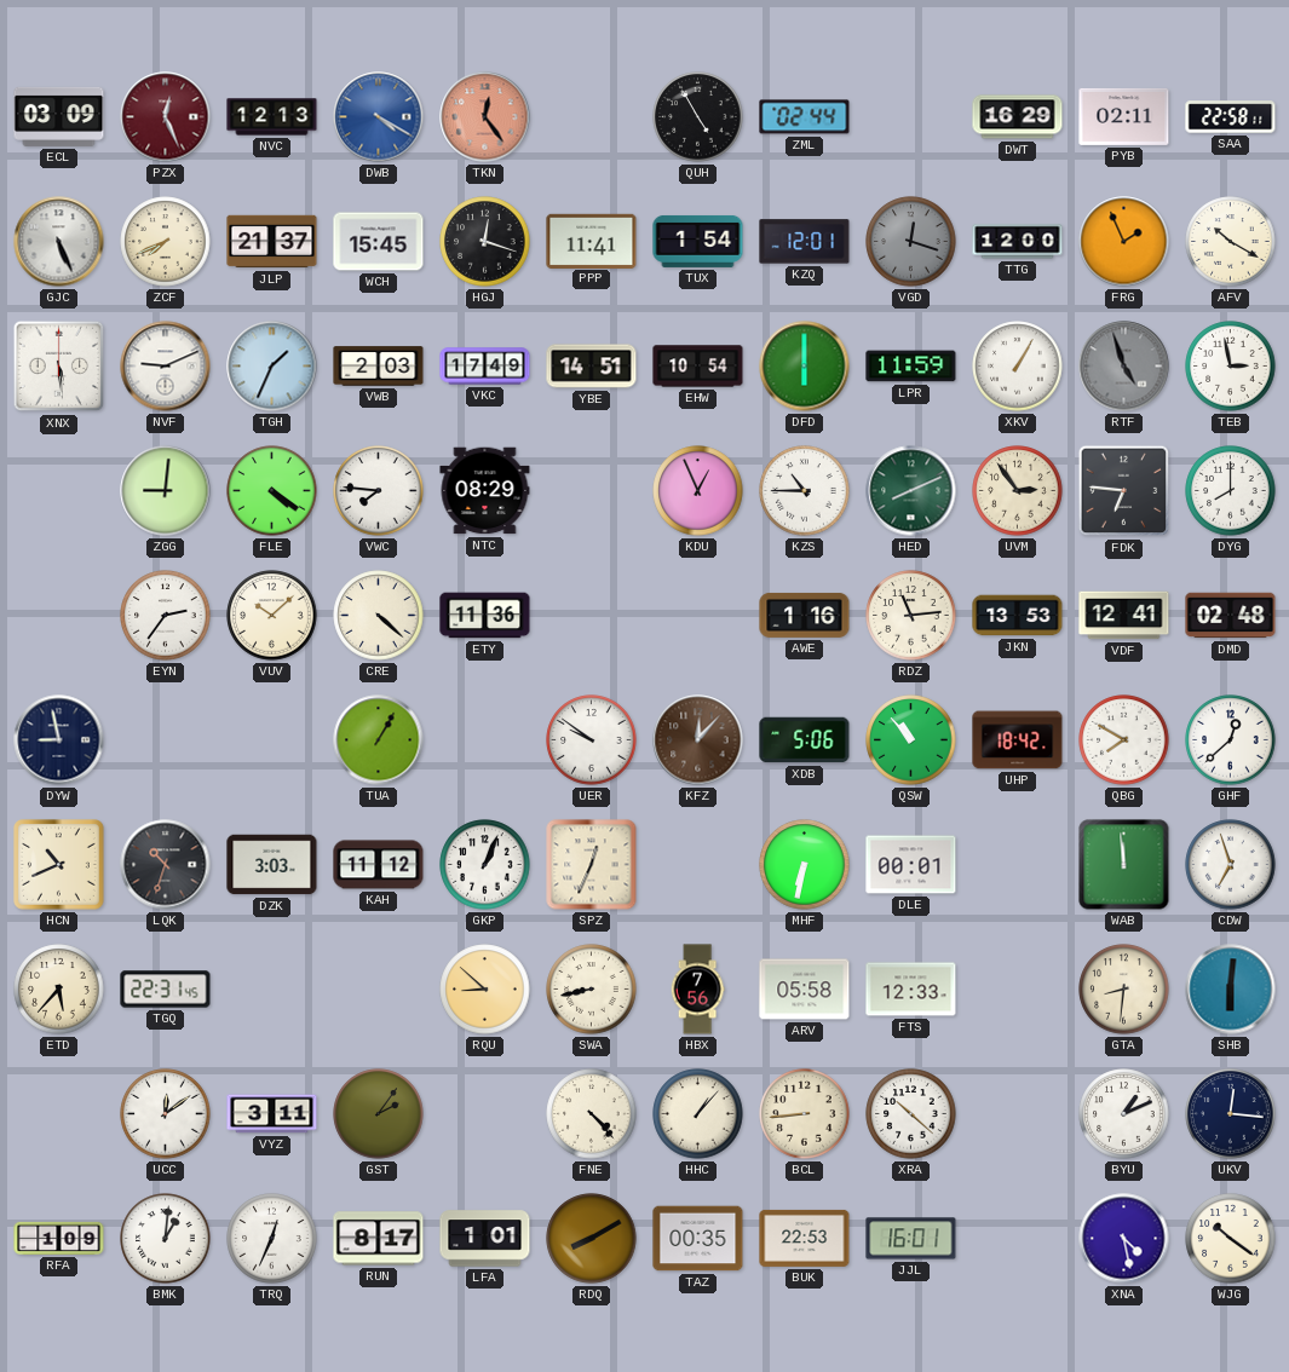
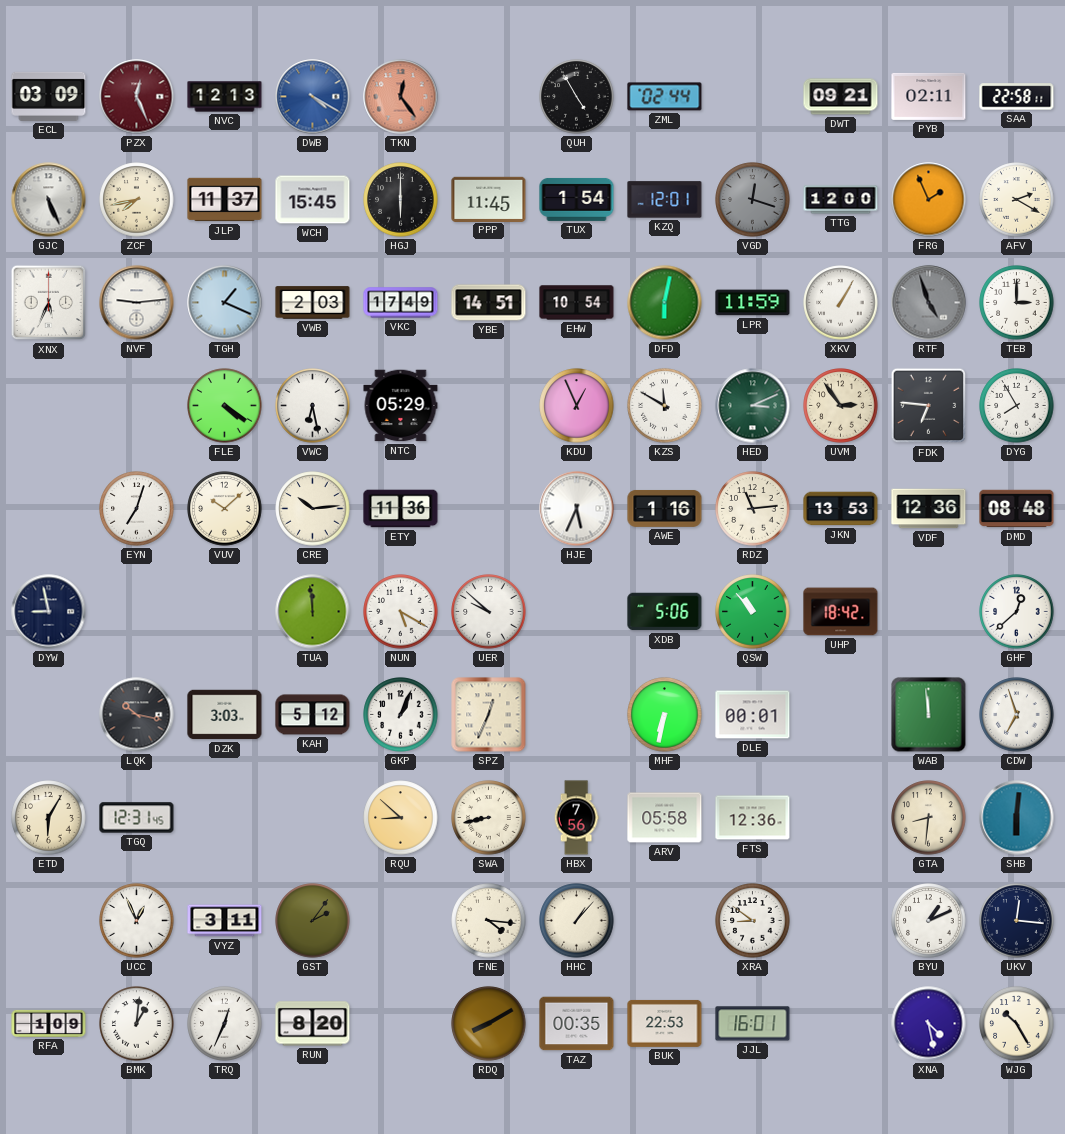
DWT: 16:29 -> 09:21 (841, 97)
ZCF: 7:41 -> 7:43 (137, 200)
JLP: 21:37 -> 11:37 (225, 200)
HGJ: 12:18 -> 6:00 (401, 200)
PPP: 11:41 -> 11:45 (489, 199)
AFV: 10:20 -> 2:20 (1017, 200)
XNX: 5:29 -> 5:34 (49, 303)
NVF: 9:11 -> 9:14 (137, 303)
TGH: 1:34 -> 1:19 (225, 303)
DFD: 6:00 -> 6:02 (665, 303)
TEB: 2:58 -> 3:00 (1017, 303)
ZGG: 9:01 -> none (166, 491)
VWC: 7:46 -> 6:28 (313, 406)
NTC: 08:29 -> 05:29 (401, 406)
KZS: 10:45 -> 11:50 (665, 406)
HED: 8:11 -> 3:11 (753, 406)
DYG: 8:00 -> 7:55 (1017, 406)
EYN: 2:36 -> 7:03 (137, 509)
CRE: 4:22 -> 10:14 (313, 509)
HJE: none -> 5:34 (577, 509)
VDF: 12:41 -> 12:36 (929, 509)
DMD: 02:48 -> 08:48 (1017, 509)
TUA: 1:05 -> 11:59 (313, 612)
NUN: none -> 5:20 (401, 612)
UER: 9:51 -> 9:52 (489, 612)
KFZ: 12:07 -> none (698, 740)
QBG: 7:50 -> none (1124, 740)
HCN: 10:41 -> none (59, 865)
LQK: 10:33 -> 10:17 (137, 715)
KAH: 11:12 -> 5:12 (313, 715)
ETD: 5:37 -> 6:05 (49, 818)
TGQ: 22:31 -> 12:31 (137, 818)
FTS: 12:33 -> 12:36 (753, 818)
UCC: 12:09 -> 12:56 (137, 921)
FNE: 4:23 -> 4:16 (489, 921)
BCL: 8:44 -> none (805, 1114)
XRA: 10:22 -> 8:51 (753, 921)
RUN: 8:17 -> 8:20 (313, 1024)
LFA: 1:01 -> none (485, 1239)
WJG: 10:21 -> 10:25 (1017, 1024)
